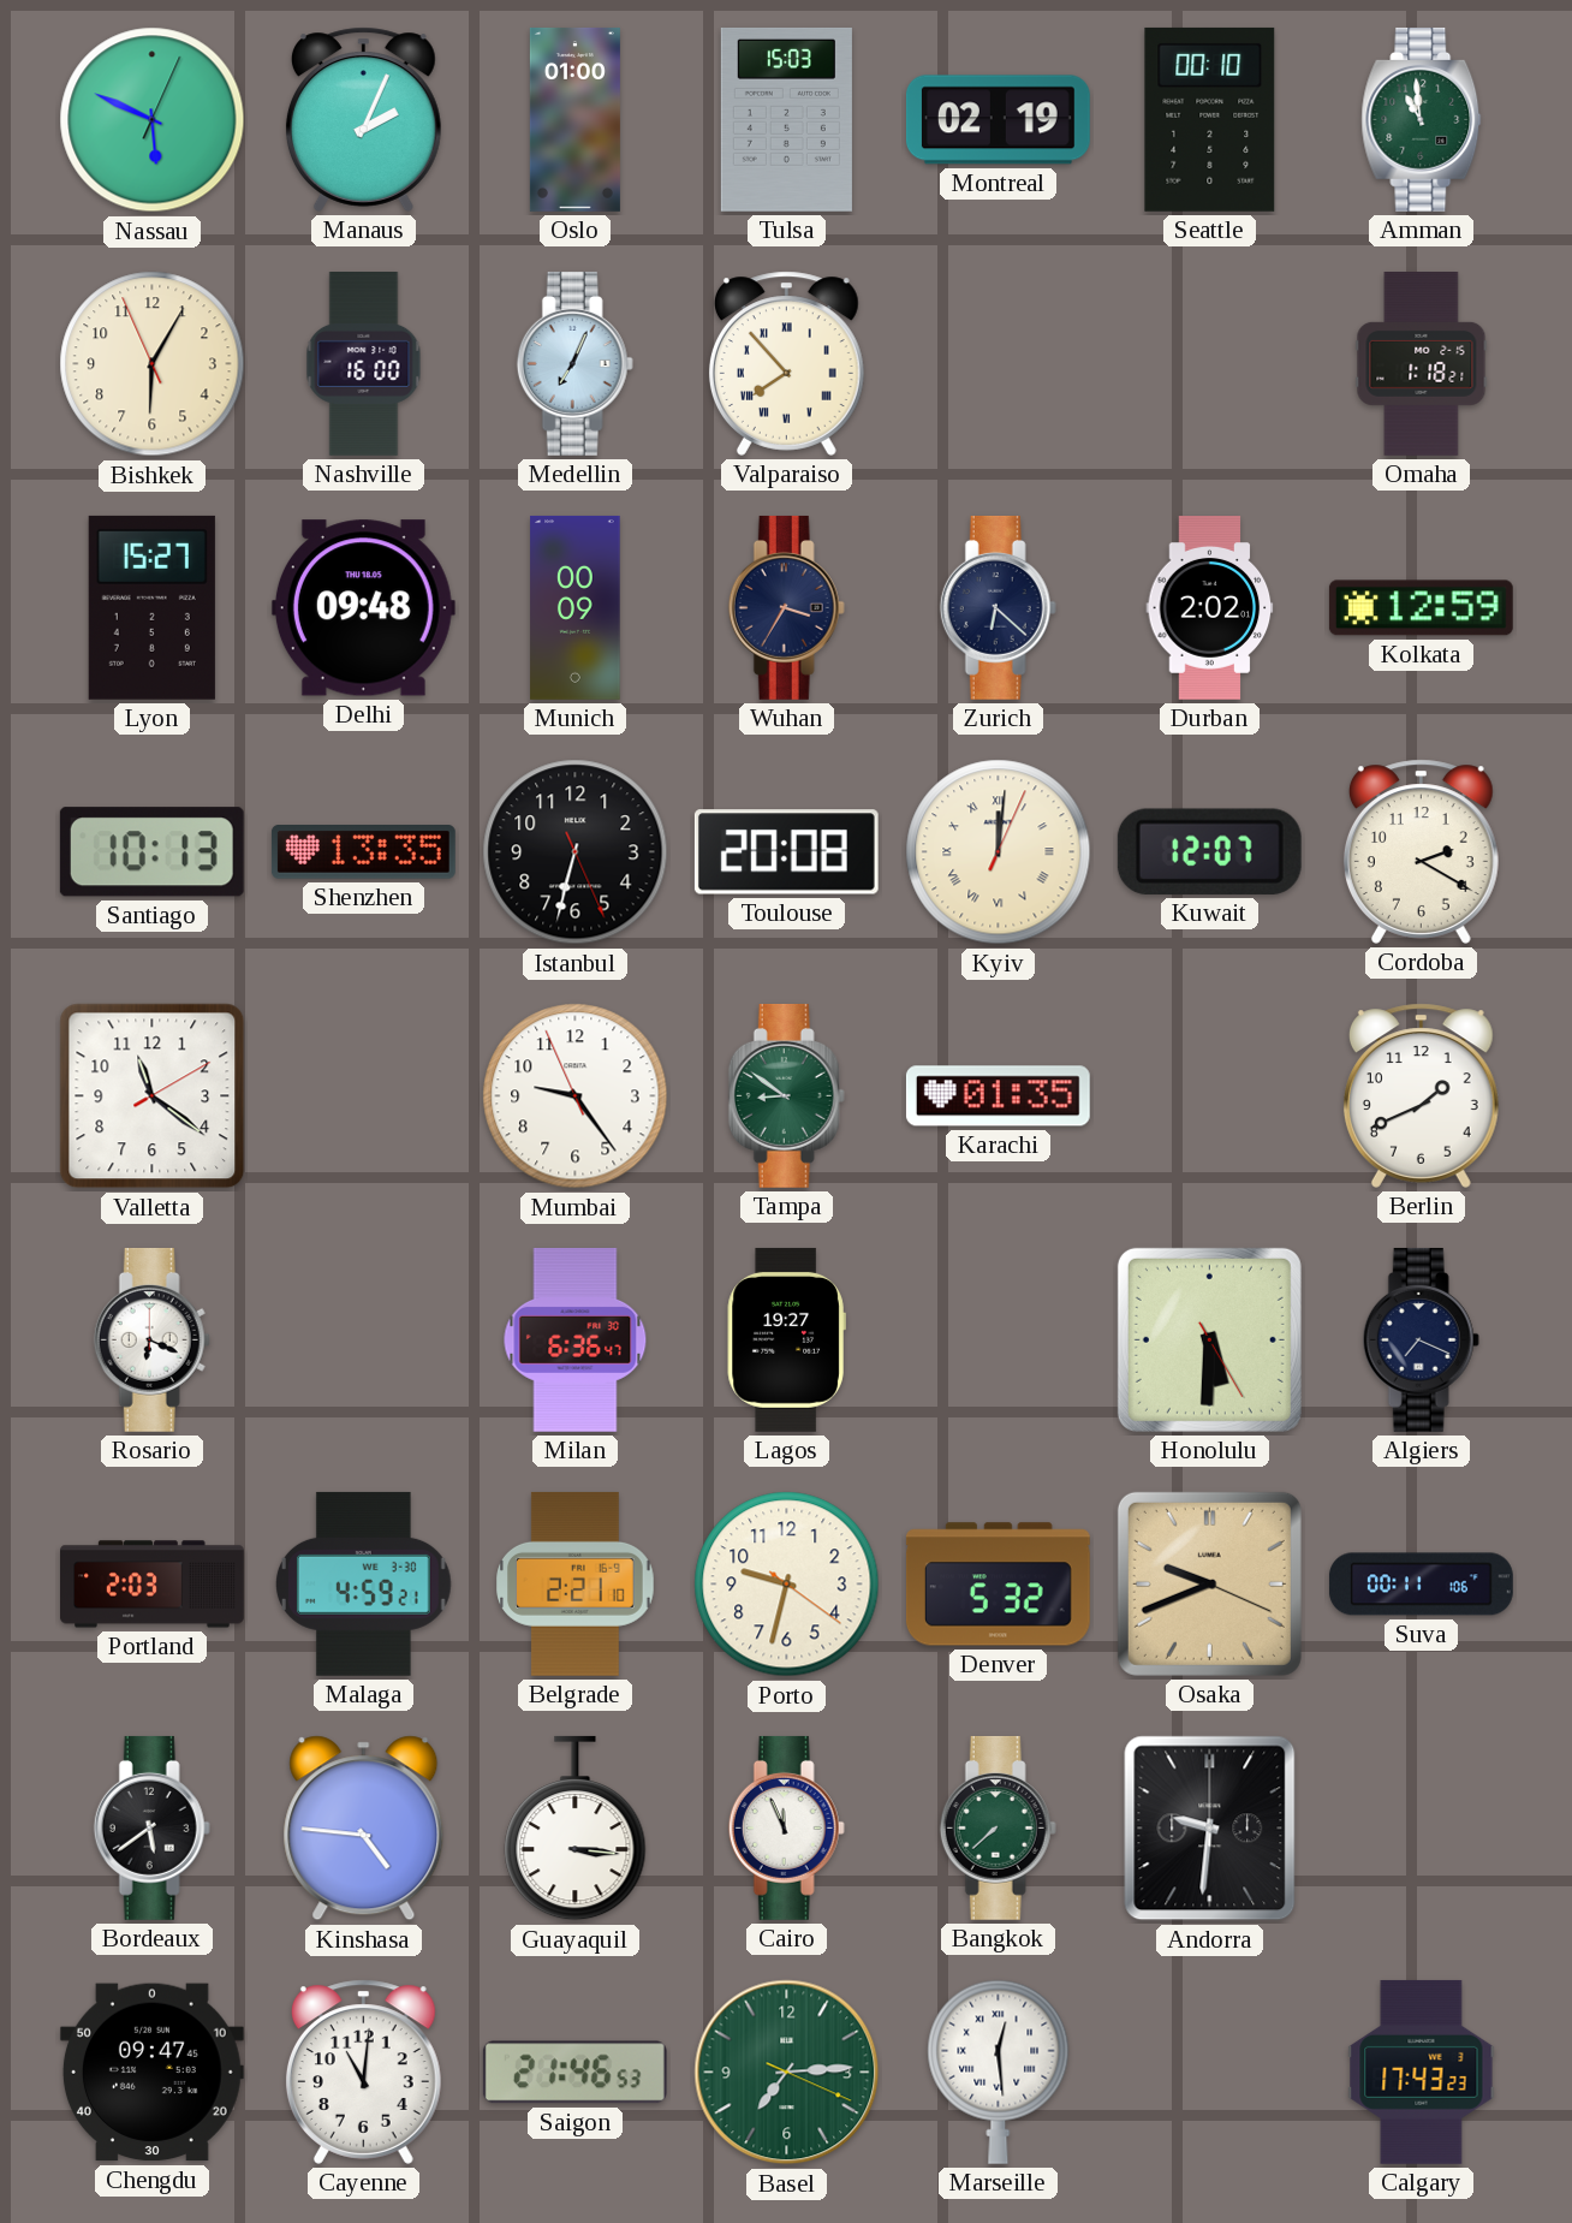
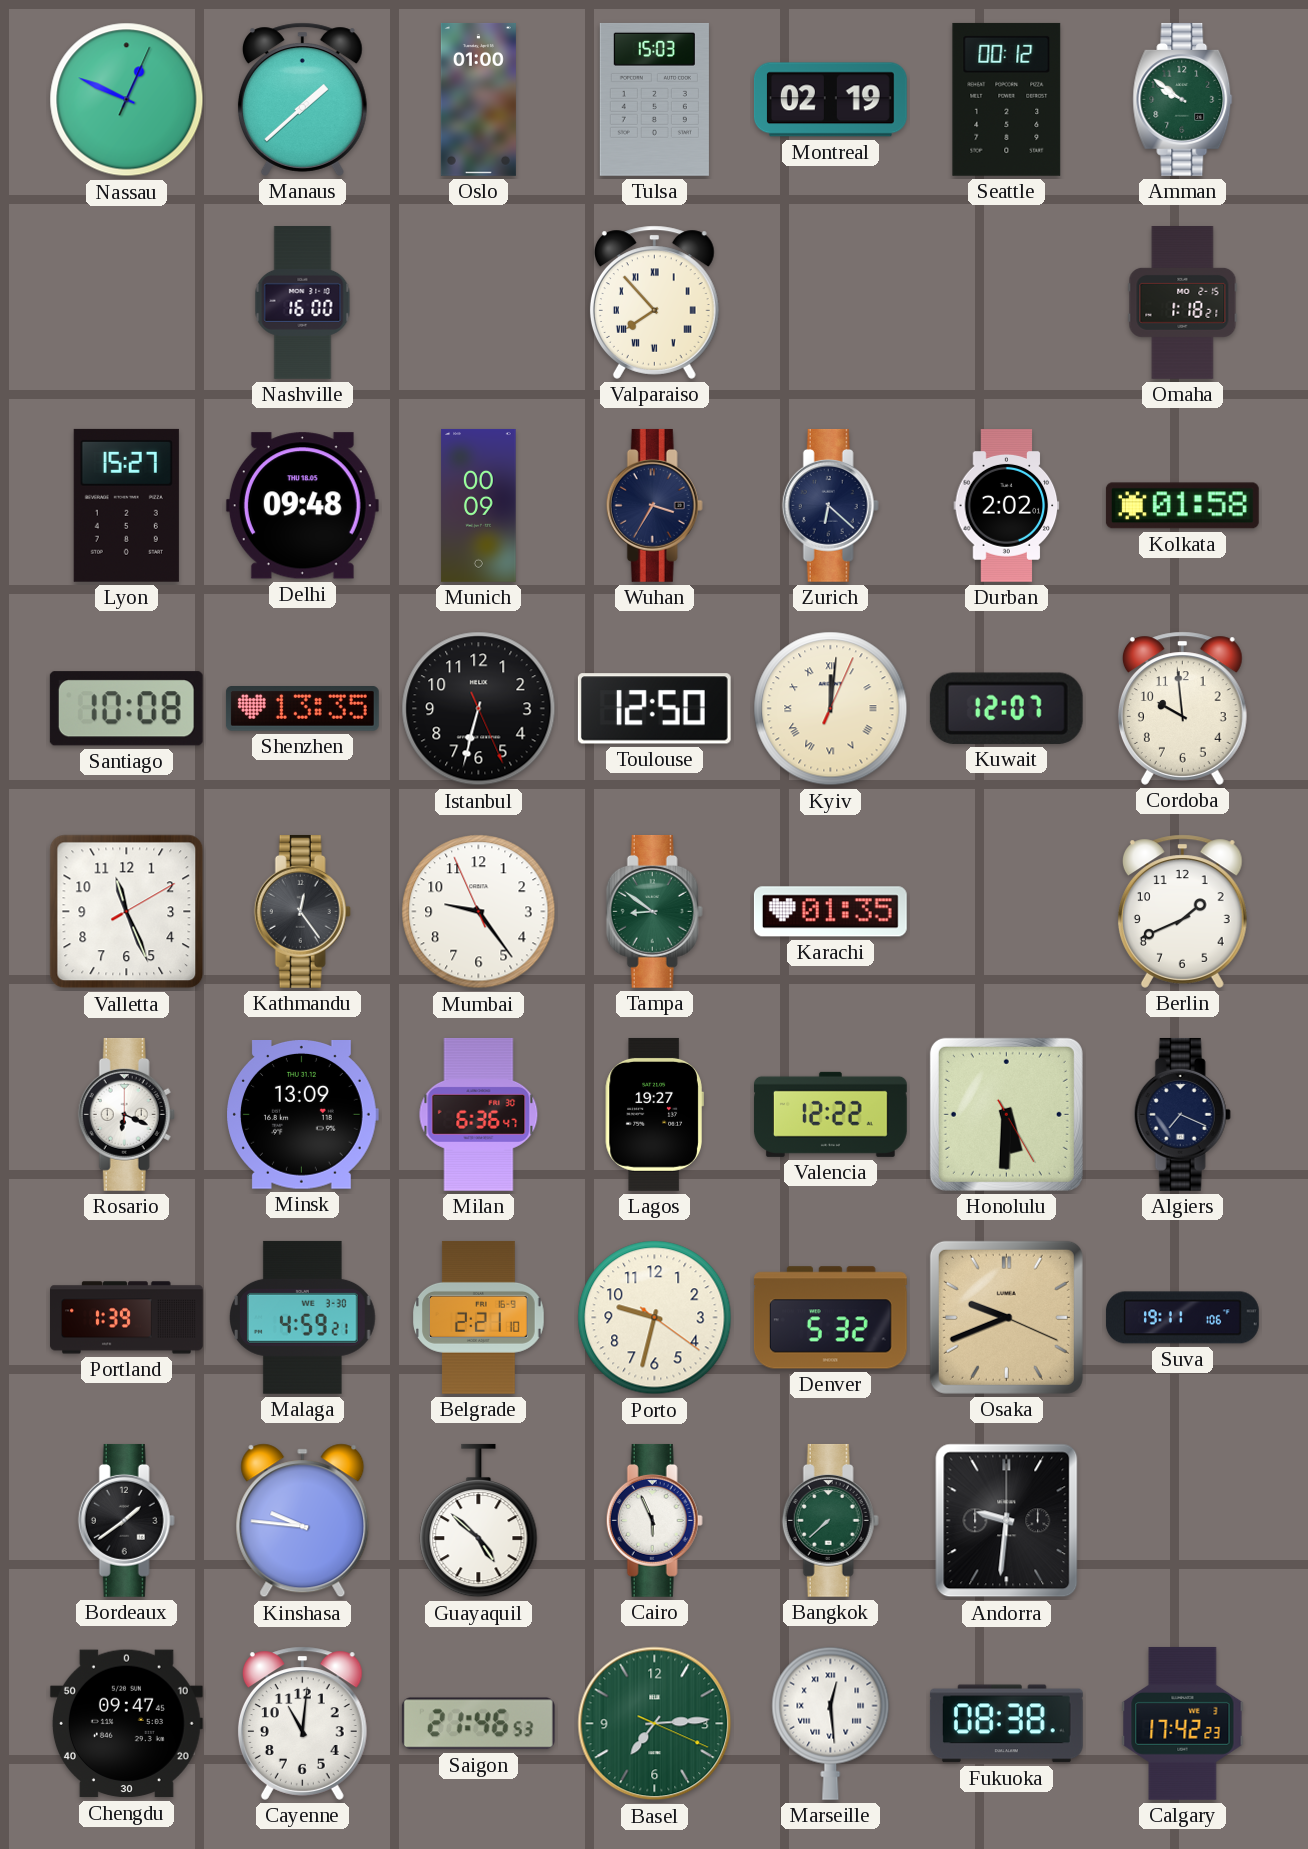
Nassau: 5:49 -> 12:49 (127, 100)
Manaus: 2:04 -> 1:38 (302, 99)
Seattle: 00:10 -> 00:12 (1007, 99)
Amman: 10:59 -> 9:51 (1183, 99)
Bishkek: 6:04 -> none (153, 364)
Medellin: 7:04 -> none (574, 363)
Kolkata: 12:59 -> 01:58 (1182, 506)
Santiago: 10:13 -> 10:08 (126, 709)
Toulouse: 20:08 -> 12:50 (654, 709)
Cordoba: 2:20 -> 9:59 (1182, 708)
Valletta: 11:21 -> 11:26 (127, 912)
Kathmandu: none -> 12:24 (302, 911)
Minsk: none -> 13:09 (302, 1115)
Valencia: none -> 12:22 (830, 1114)
Portland: 2:03 -> 1:39 (127, 1318)
Suva: 00:11 -> 19:11 (1183, 1318)
Bordeaux: 5:39 -> 1:39 (126, 1520)
Kinshasa: 4:46 -> 9:46 (303, 1521)
Guayaquil: 3:16 -> 4:52 (479, 1521)
Cairo: 11:56 -> 5:56 (654, 1520)
Fukuoka: none -> 08:38 (1006, 1724)
Calgary: 17:43 -> 17:42 (1183, 1723)
